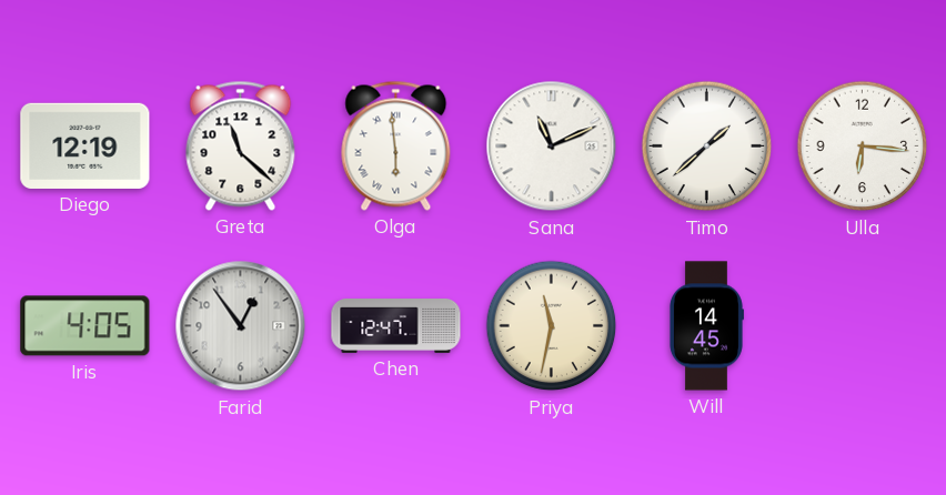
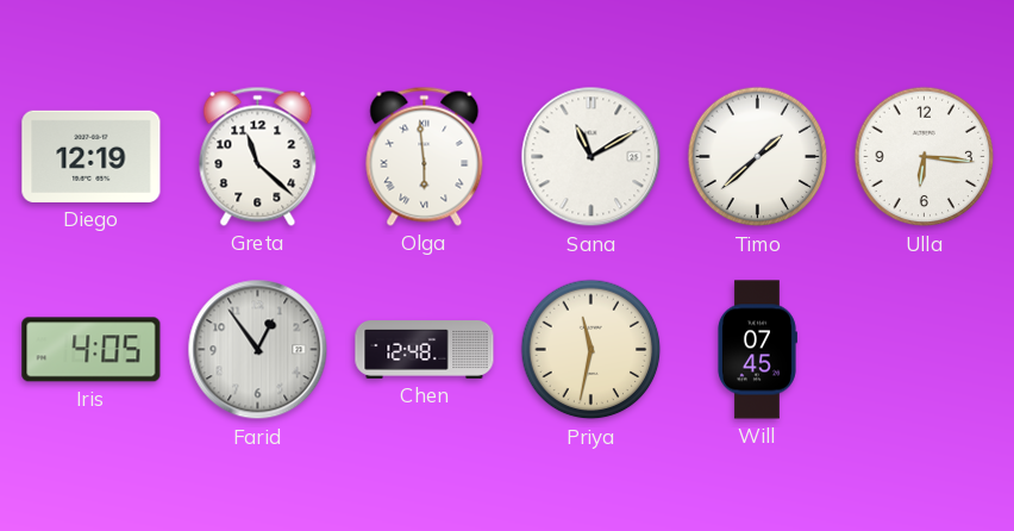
Sana: 11:11 -> 11:10 (591, 157)
Chen: 12:47 -> 12:48 (425, 350)
Will: 14:45 -> 07:45 (757, 350)
